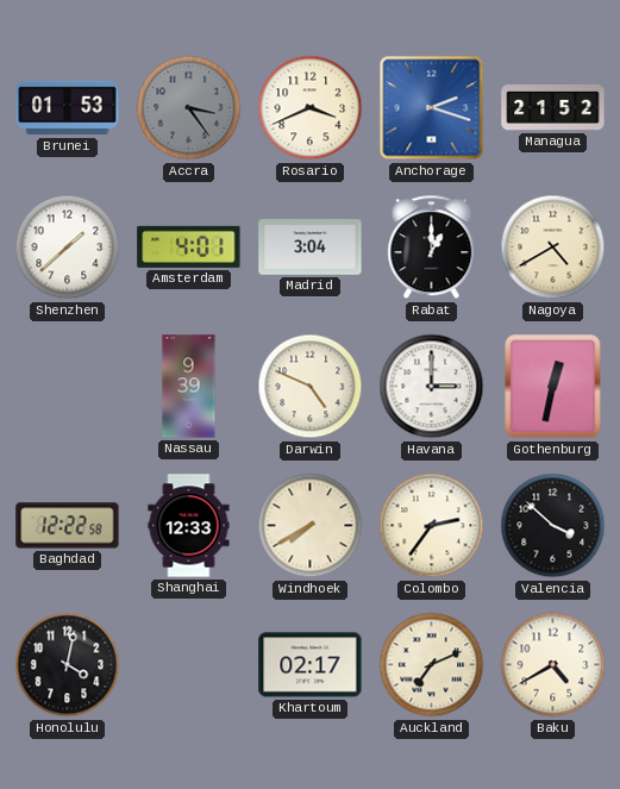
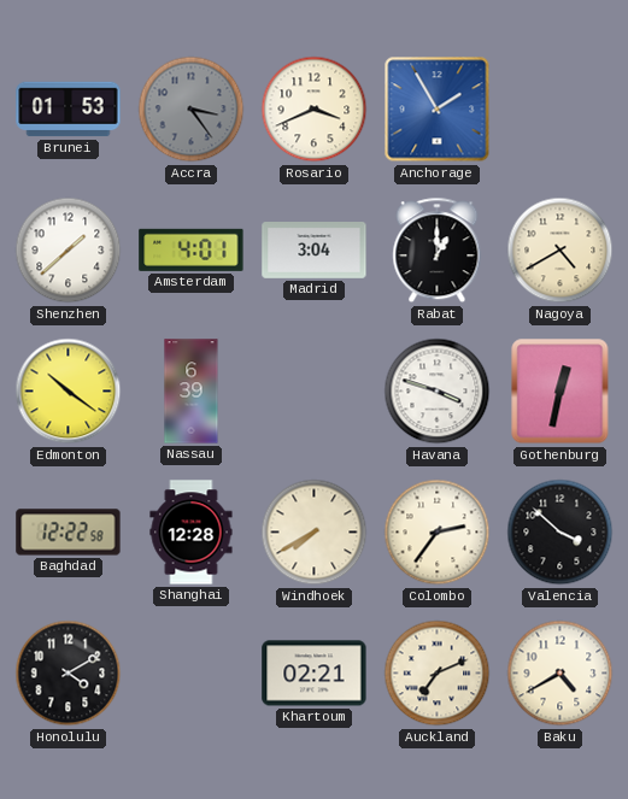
Anchorage: 2:18 -> 1:55 (438, 110)
Managua: 21:52 -> none (553, 107)
Edmonton: none -> 10:21 (69, 392)
Nassau: 9:39 -> 6:39 (192, 392)
Darwin: 4:49 -> none (311, 387)
Havana: 3:00 -> 3:48 (438, 392)
Shanghai: 12:33 -> 12:28 (192, 533)
Honolulu: 4:02 -> 4:10 (69, 674)
Khartoum: 02:17 -> 02:21 (315, 674)
